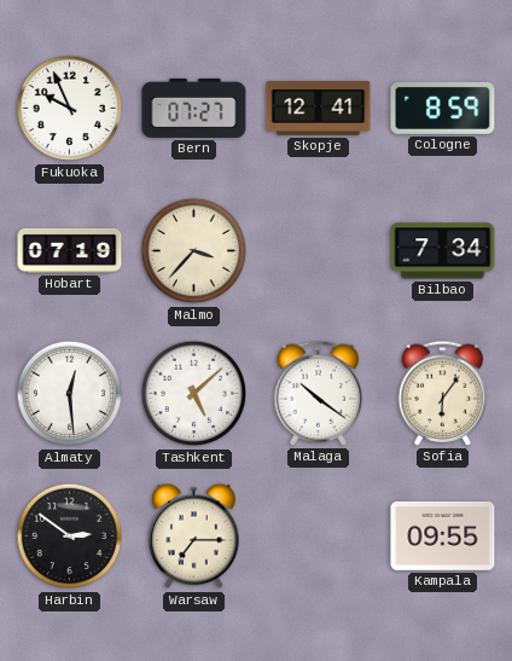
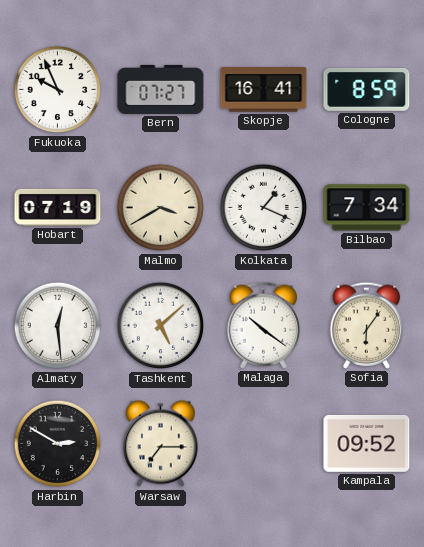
Skopje: 12:41 -> 16:41 (264, 90)
Malmo: 3:37 -> 3:40 (161, 208)
Kolkata: none -> 1:19 (264, 208)
Harbin: 2:51 -> 2:50 (58, 444)
Kampala: 09:55 -> 09:52 (367, 443)
